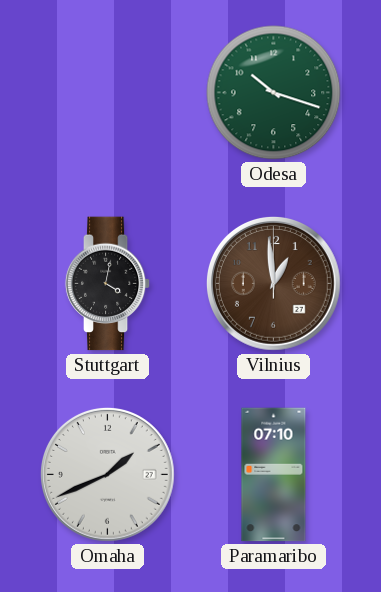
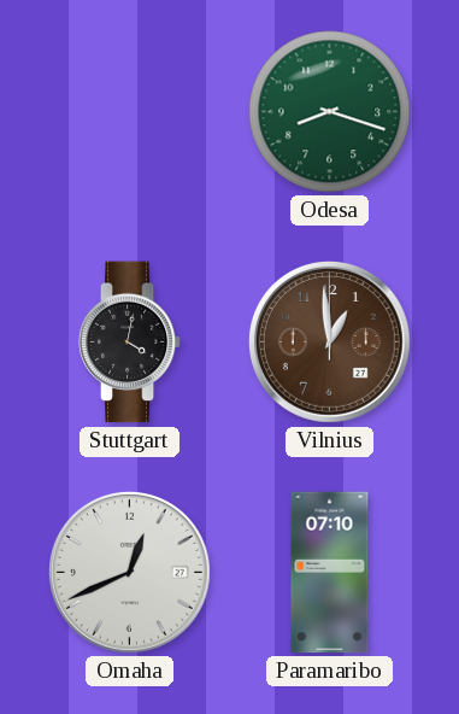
Odesa: 10:18 -> 8:18 (330, 112)
Omaha: 1:41 -> 12:41 (130, 573)
